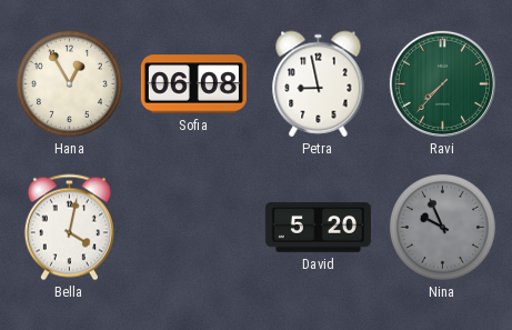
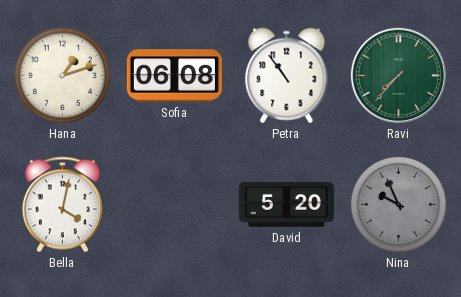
Hana: 12:55 -> 1:12 (62, 75)
Petra: 8:58 -> 10:54 (287, 76)
